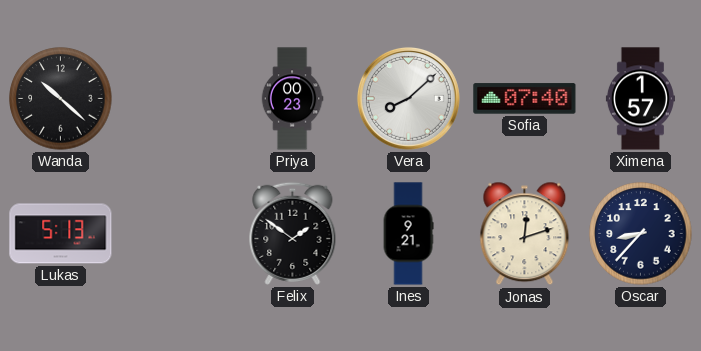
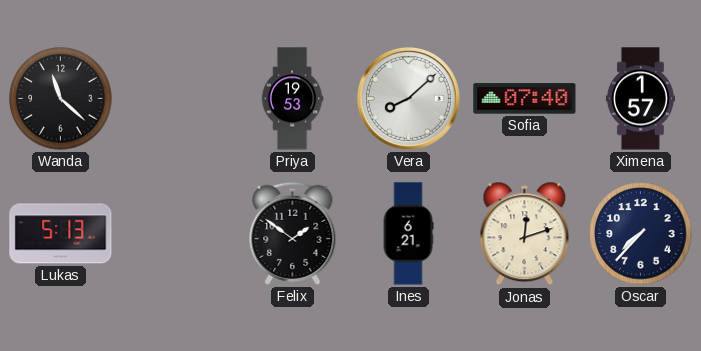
Wanda: 10:22 -> 11:22 (61, 99)
Priya: 00:23 -> 19:53 (292, 99)
Ines: 9:21 -> 6:21 (408, 234)
Oscar: 8:37 -> 7:37 (641, 234)
